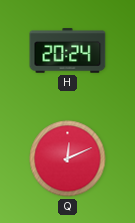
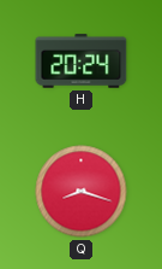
Q: 12:11 -> 8:18 (82, 192)
